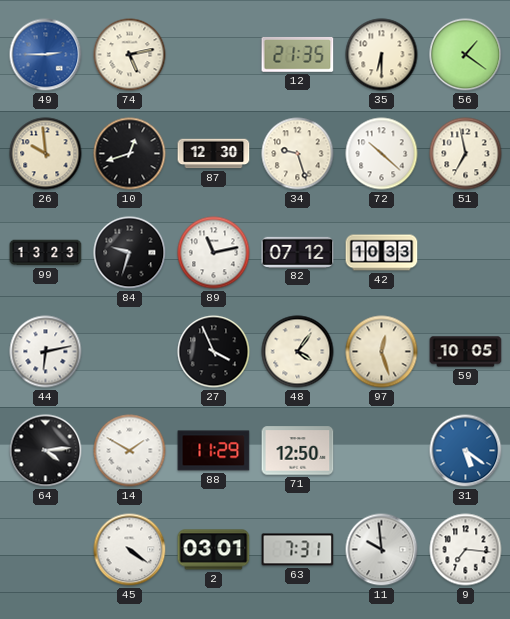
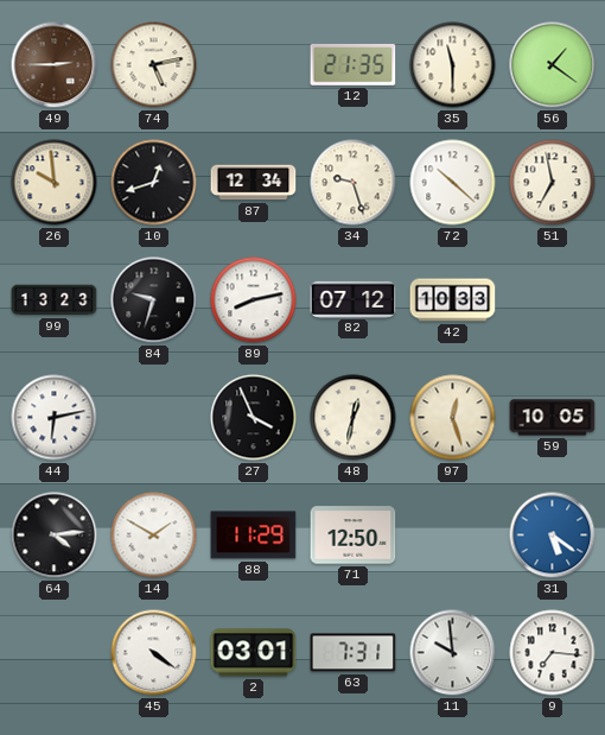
49 dial: blue -> brown (55, 65)
35: 6:30 -> 11:30 (453, 65)
87: 12:30 -> 12:34 (254, 183)
89: 11:13 -> 8:13 (254, 300)
48: 4:06 -> 12:32 (354, 418)
